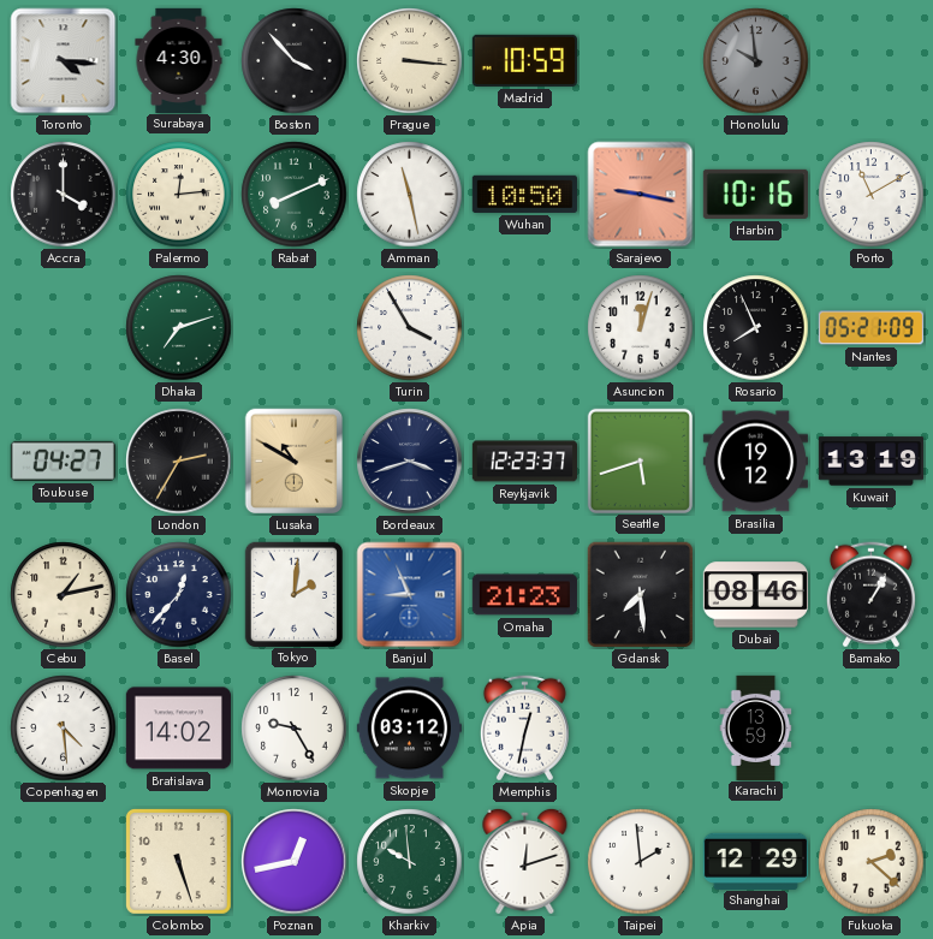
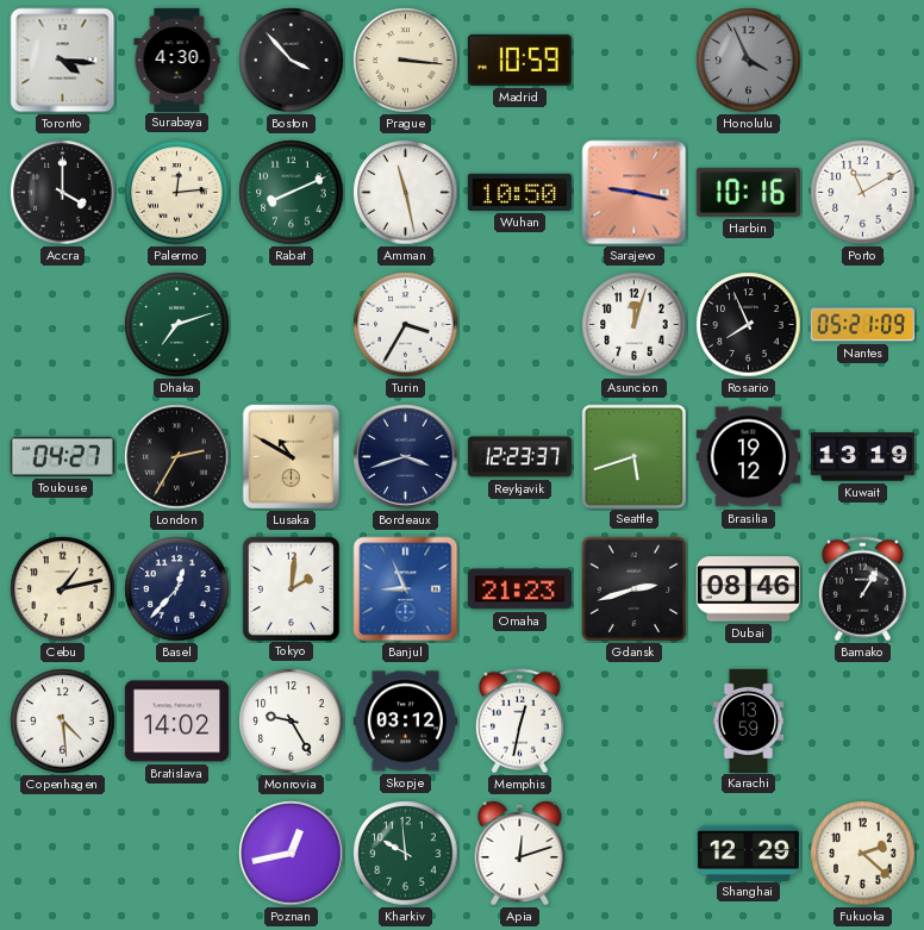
Honolulu: 9:59 -> 3:56 (749, 61)
Turin: 3:55 -> 3:35 (406, 325)
Gdansk: 7:29 -> 2:42 (635, 589)
Colombo: 5:27 -> none (178, 861)
Taipei: 1:59 -> none (641, 862)
